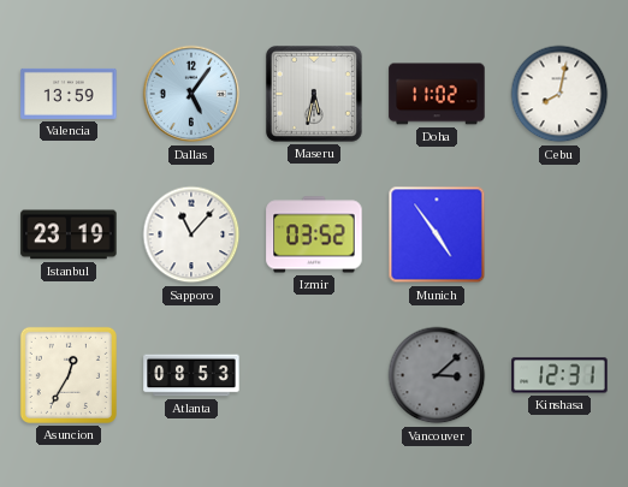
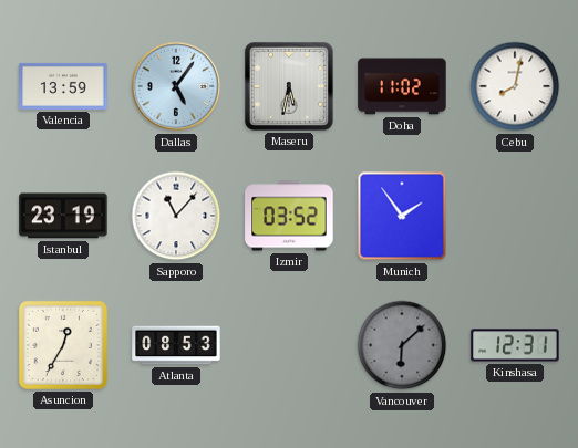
Munich: 4:54 -> 1:54 (402, 216)
Vancouver: 3:08 -> 6:08 (402, 345)
